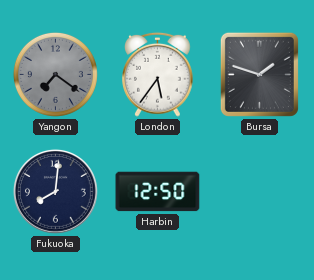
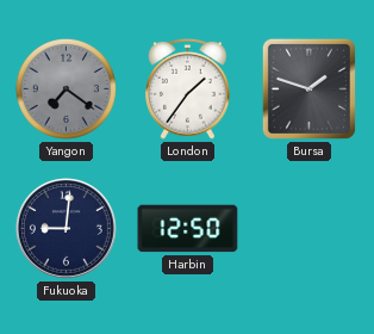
London: 5:36 -> 1:36 (188, 88)
Fukuoka: 8:01 -> 9:01 (67, 229)
